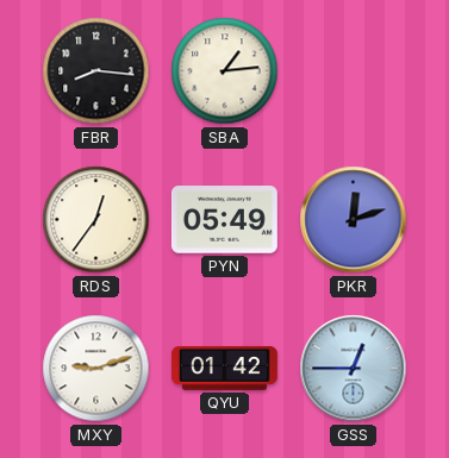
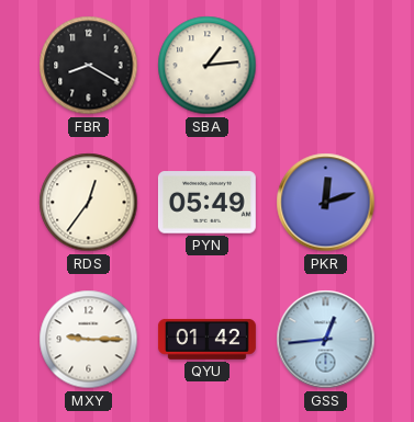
FBR: 8:16 -> 8:20 (89, 66)
MXY: 9:12 -> 9:15 (89, 340)
GSS: 12:45 -> 12:44 (326, 340)
